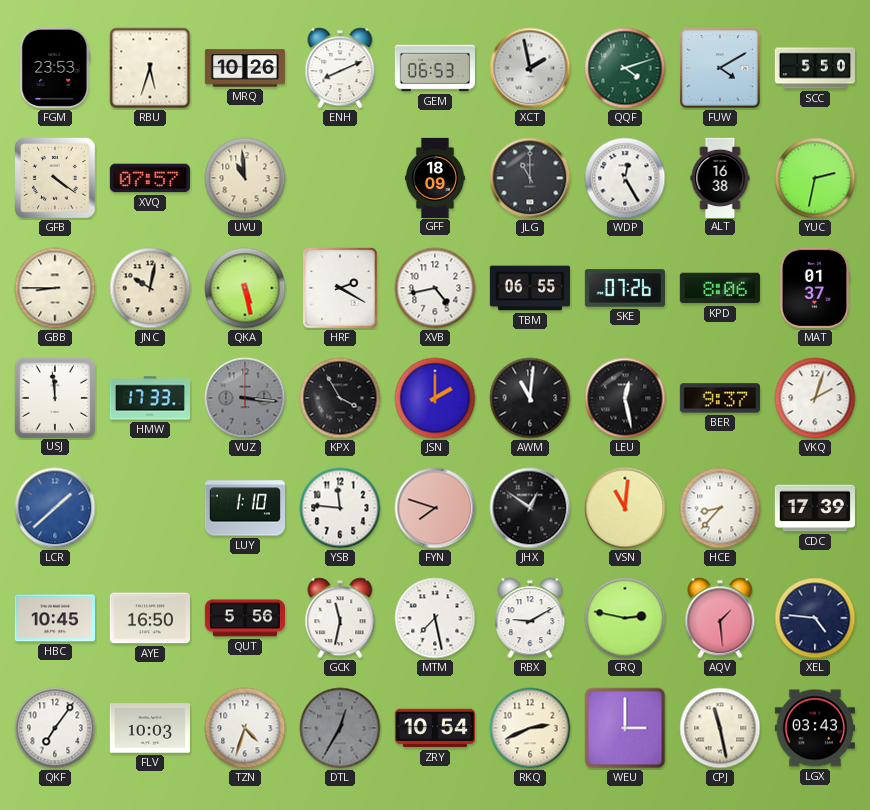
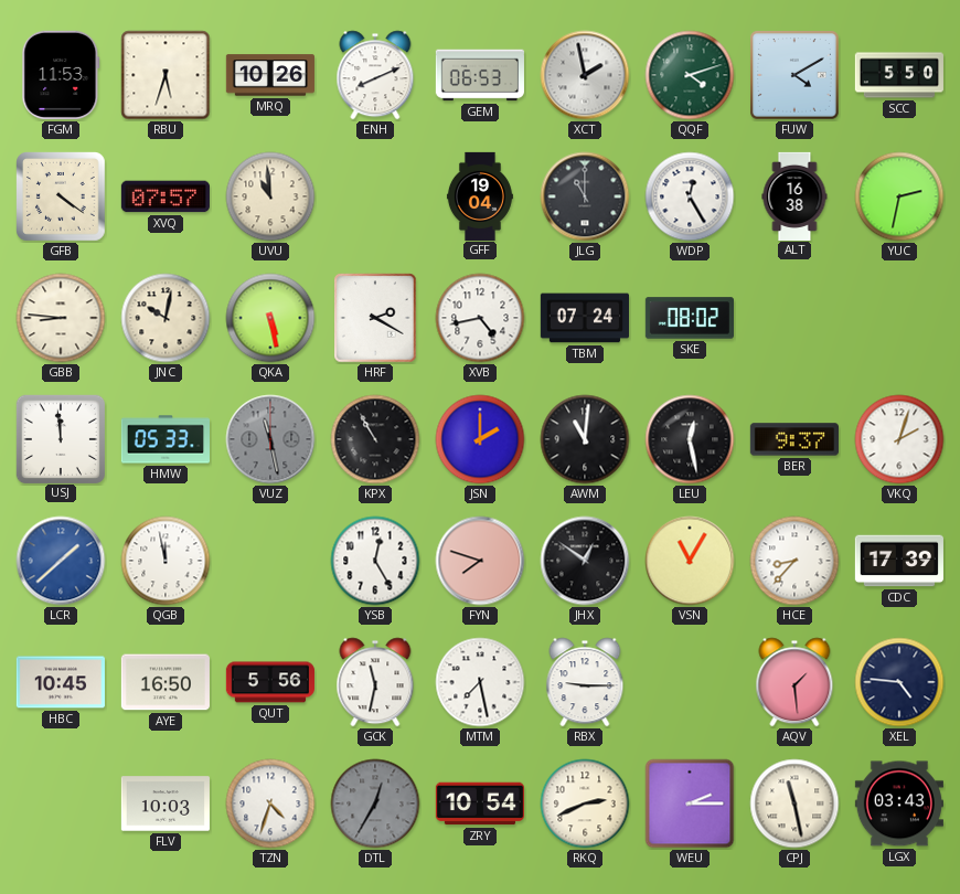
FGM: 23:53 -> 11:53 (61, 75)
GFF: 18:09 -> 19:04 (480, 195)
GBB: 8:45 -> 8:46 (61, 318)
TBM: 06:55 -> 07:24 (584, 318)
SKE: 07:26 -> 08:02 (690, 318)
KPD: 8:06 -> none (720, 288)
MAT: 01:37 -> none (815, 288)
HMW: 17:33 -> 05:33 (164, 439)
VUZ: 3:16 -> 11:28 (270, 439)
KPX: 3:55 -> 10:55 (375, 439)
QGB: none -> 11:58 (166, 561)
LUY: 1:10 -> none (245, 508)
YSB: 11:46 -> 12:25 (375, 561)
VSN: 11:01 -> 11:05 (690, 561)
RBX: 9:10 -> 9:15 (585, 682)
CRQ: 2:47 -> none (625, 618)
QKF: 7:06 -> none (55, 728)
WEU: 3:00 -> 2:15 (690, 803)
